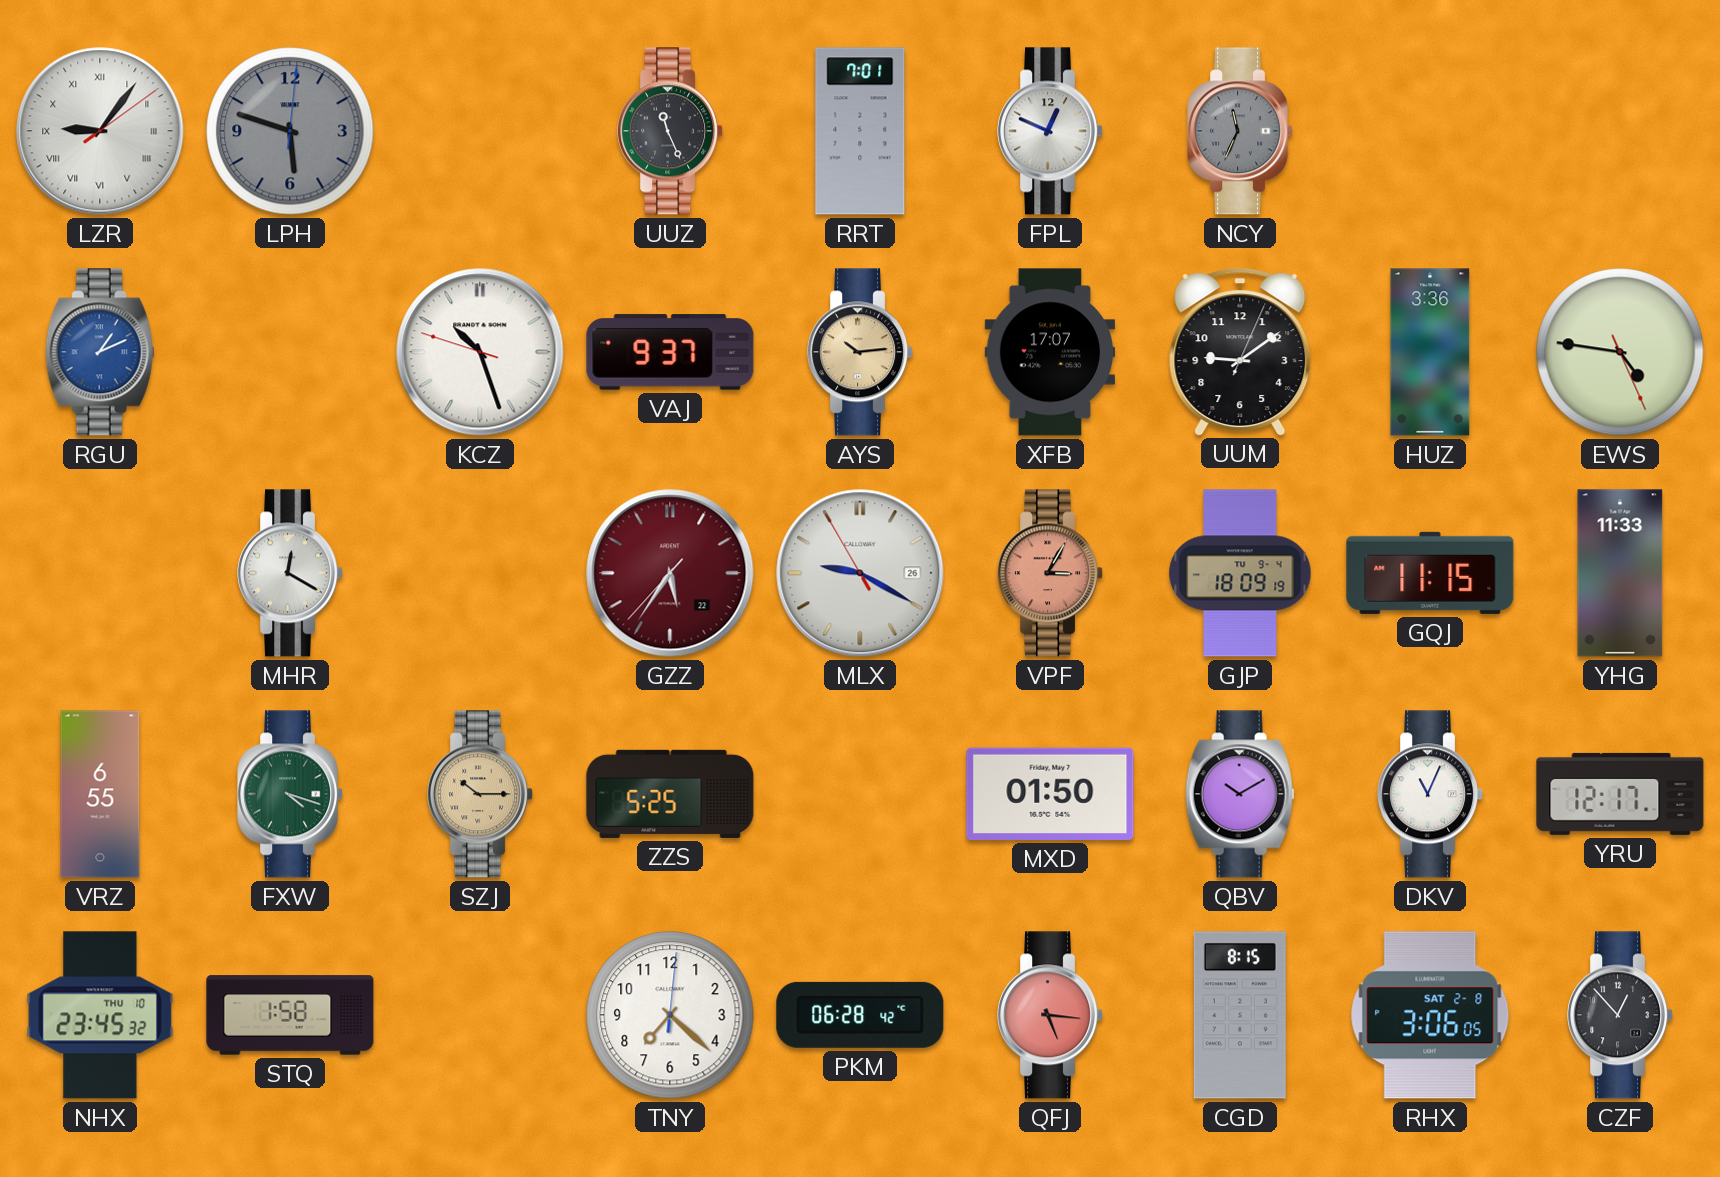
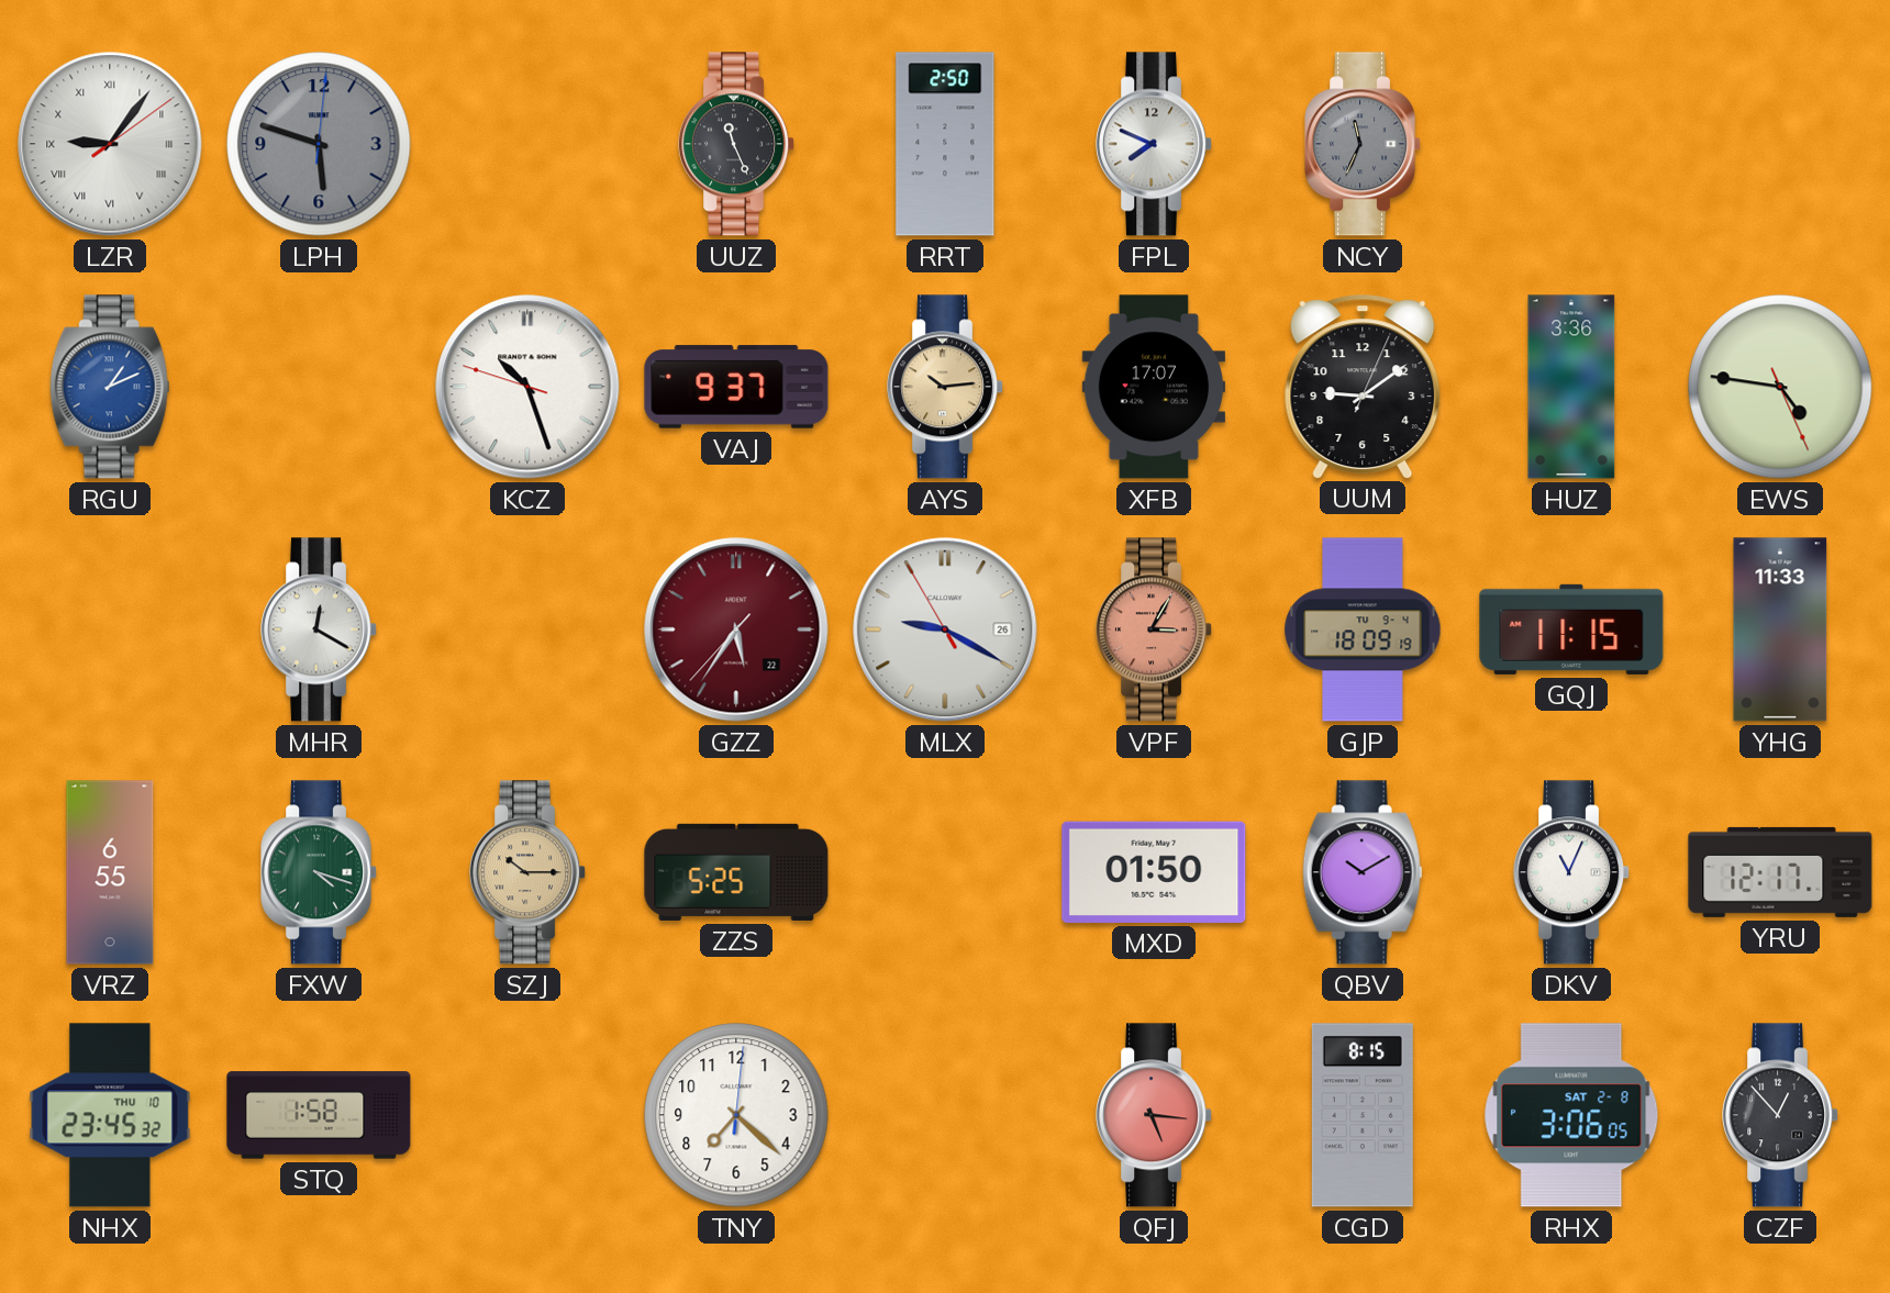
RRT: 7:01 -> 2:50 (945, 144)
FPL: 12:49 -> 7:49 (1155, 144)
PKM: 06:28 -> none (860, 1015)
